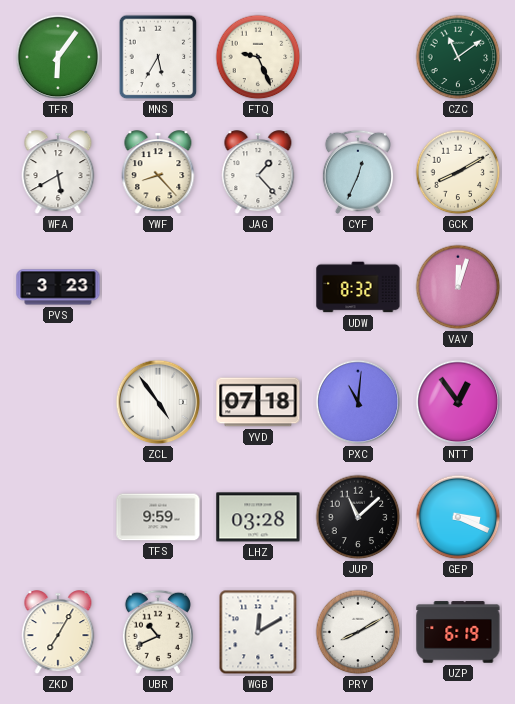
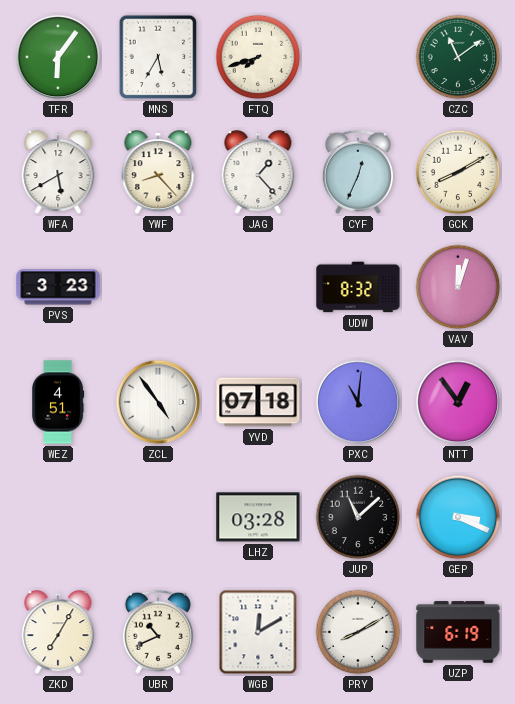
FTQ: 9:26 -> 7:42 (258, 57)
WEZ: none -> 4:51 (59, 402)
TFS: 9:59 -> none (158, 517)
